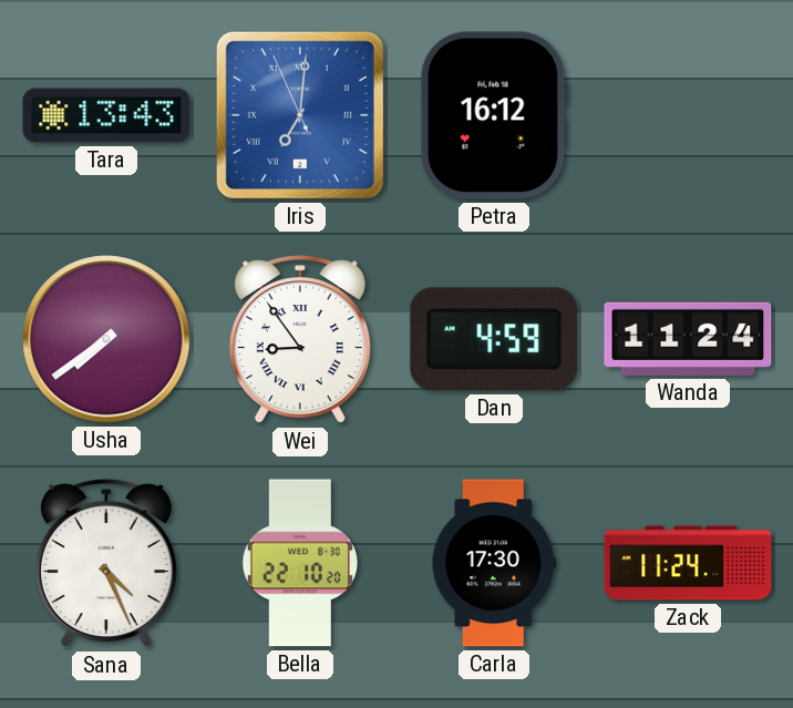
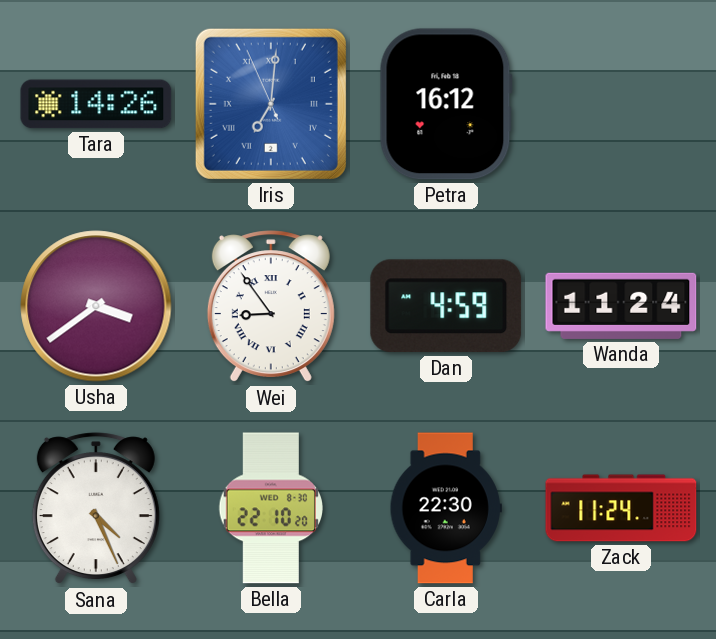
Tara: 13:43 -> 14:26 (96, 104)
Usha: 7:39 -> 3:39 (96, 306)
Carla: 17:30 -> 22:30 (446, 508)
